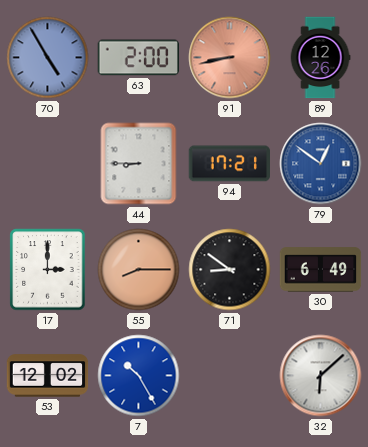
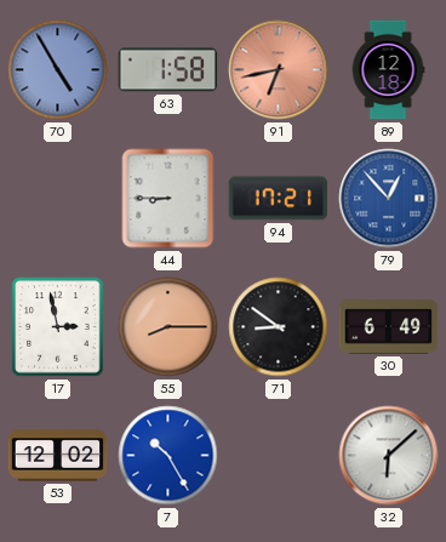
63: 2:00 -> 1:58 (168, 70)
91: 8:43 -> 6:43 (279, 70)
89: 12:26 -> 12:18 (388, 70)
79: 12:51 -> 12:53 (389, 199)
17: 3:00 -> 2:58 (58, 327)
